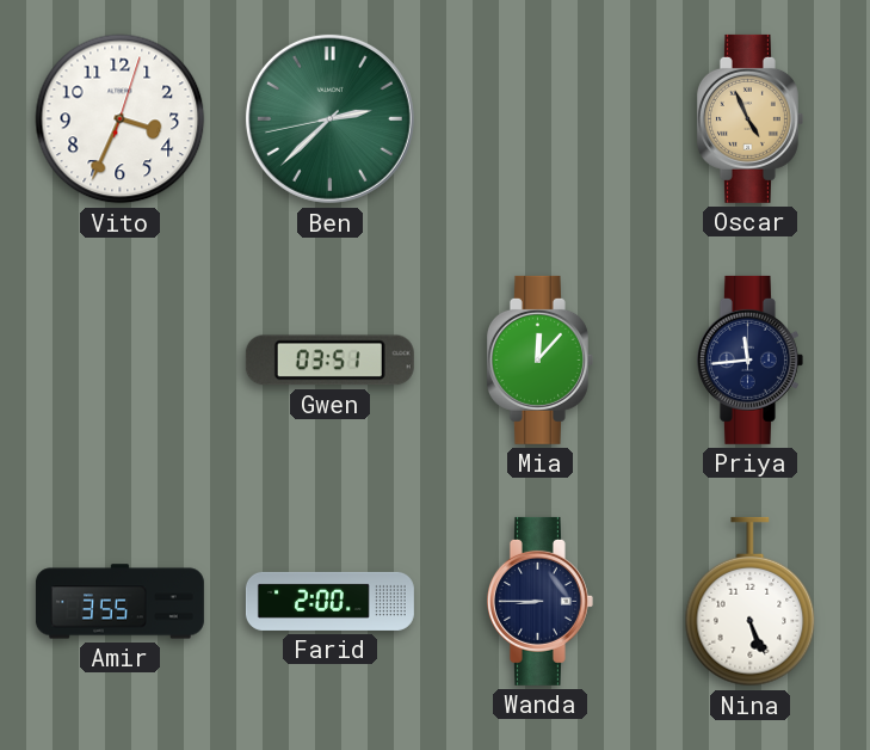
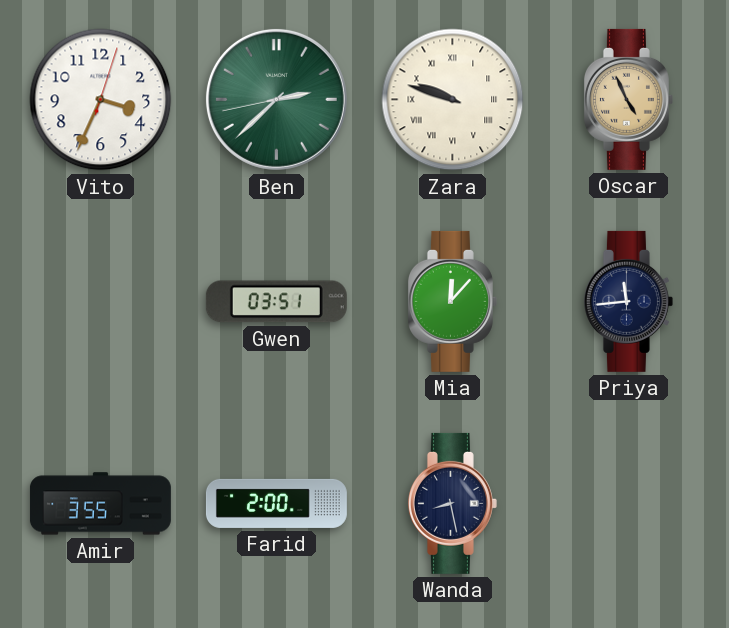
Zara: none -> 9:48 (453, 100)
Wanda: 8:45 -> 8:28 (452, 503)
Nina: 5:26 -> none (751, 602)
